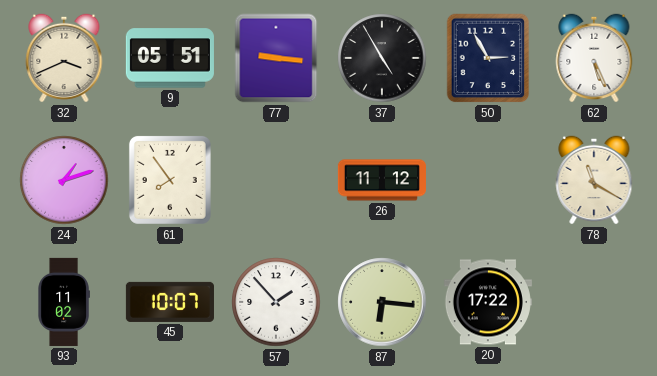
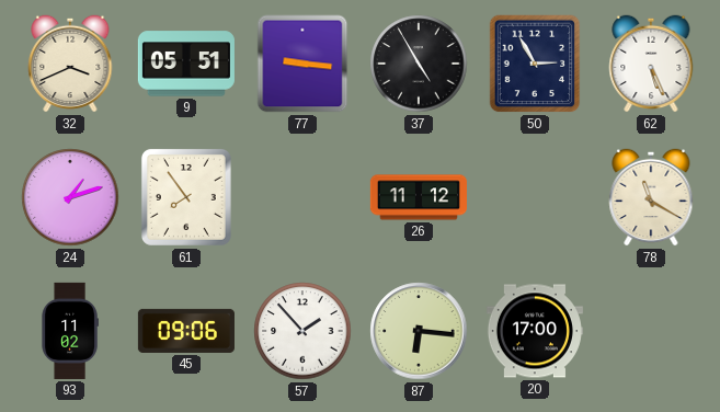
45: 10:07 -> 09:06 (186, 331)
20: 17:22 -> 17:00 (535, 331)
